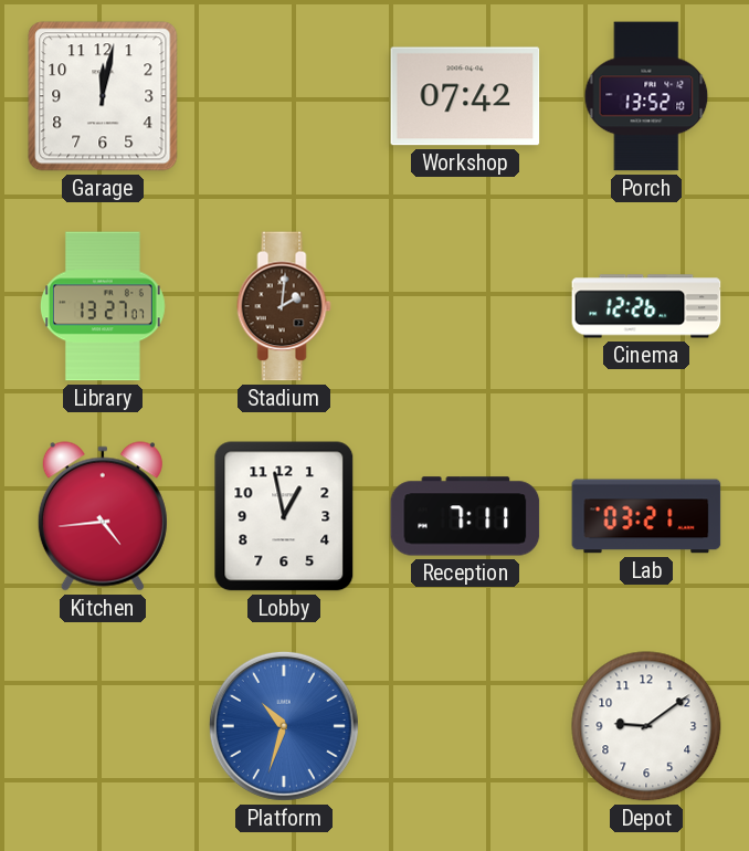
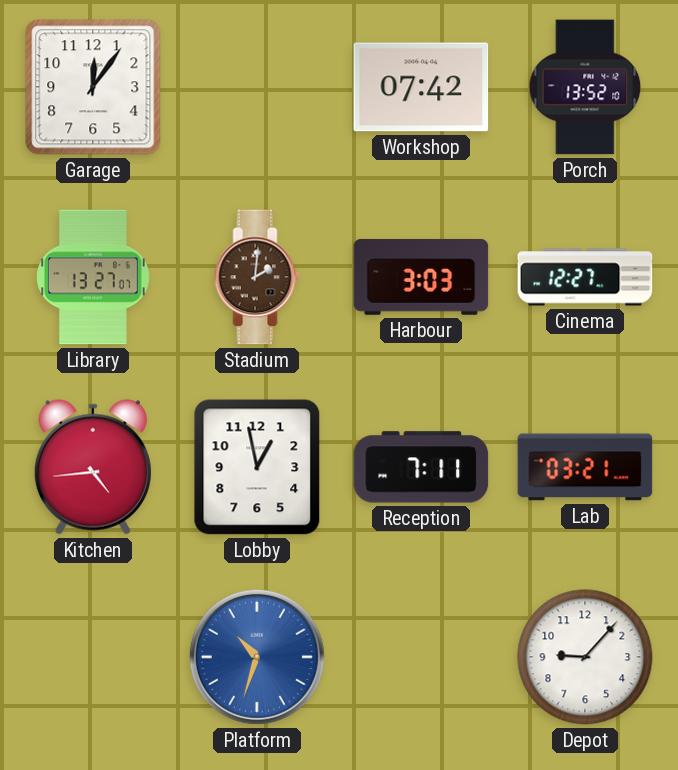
Garage: 12:02 -> 12:06 (93, 87)
Harbour: none -> 3:03 (421, 277)
Cinema: 12:26 -> 12:27 (585, 277)
Depot: 9:09 -> 9:07 (585, 657)
